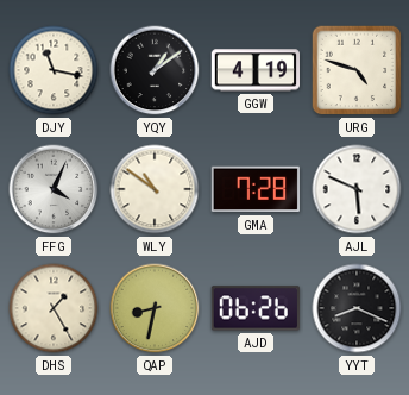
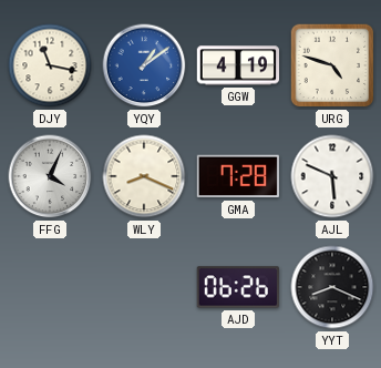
YQY dial: black -> blue (144, 65)
WLY: 10:51 -> 8:19 (144, 176)
DHS: 1:25 -> none (54, 308)
QAP: 8:32 -> none (155, 308)
